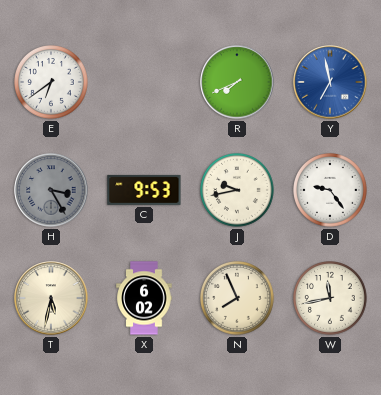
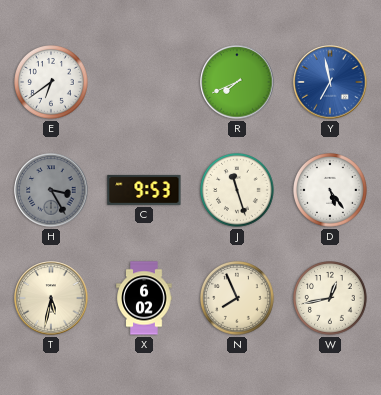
J: 9:43 -> 11:27 (238, 191)
D: 9:24 -> 5:24 (331, 191)
W: 11:43 -> 12:43 (331, 299)
